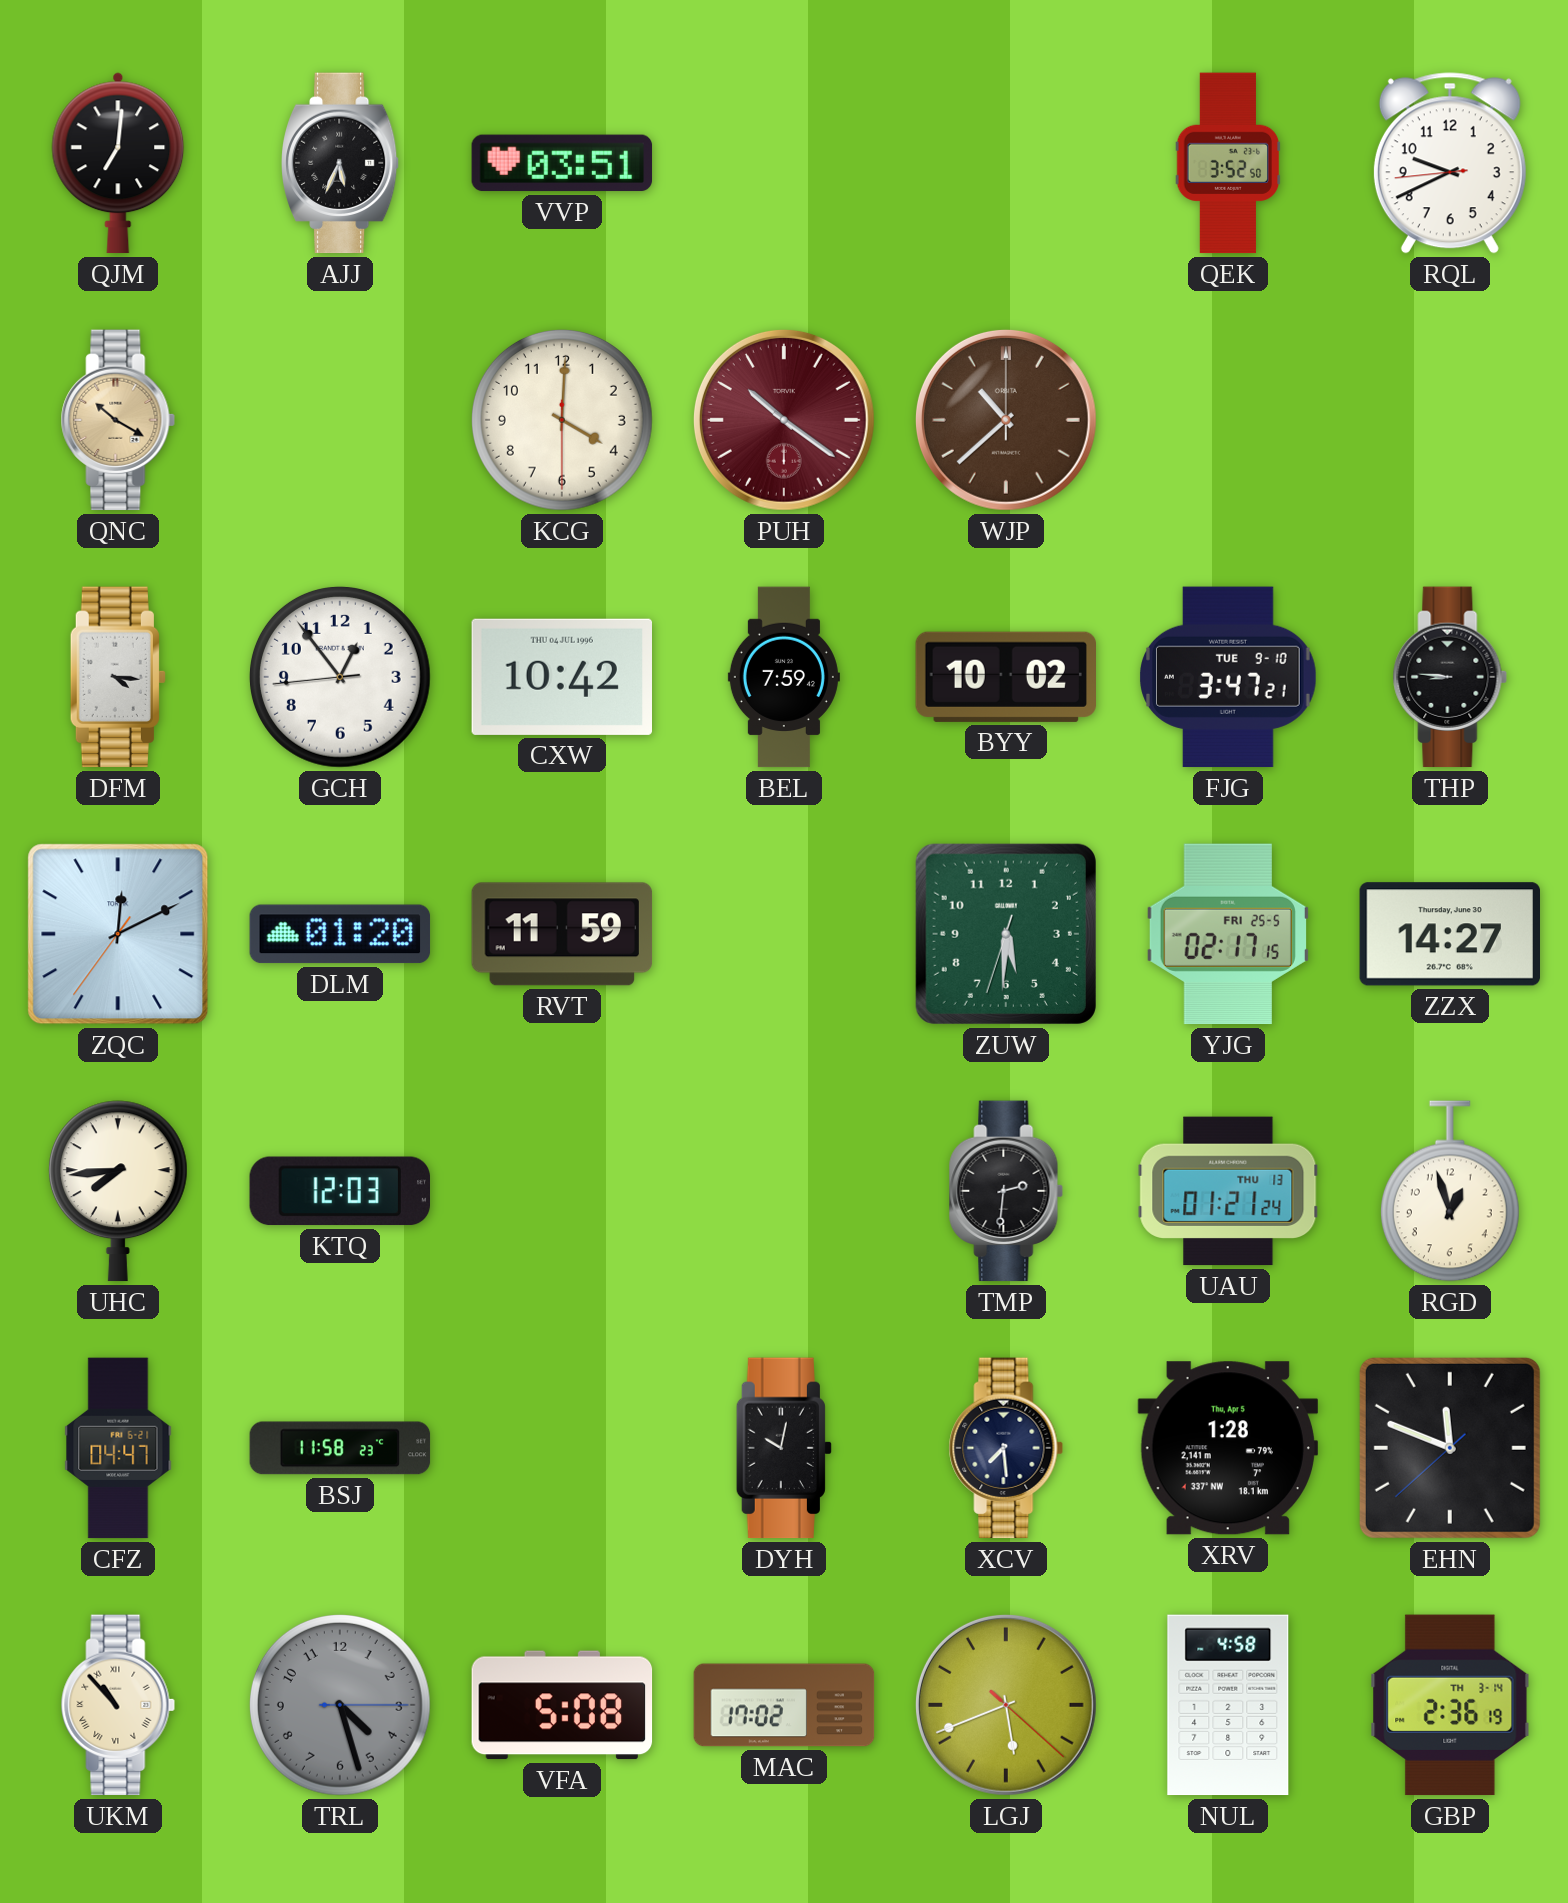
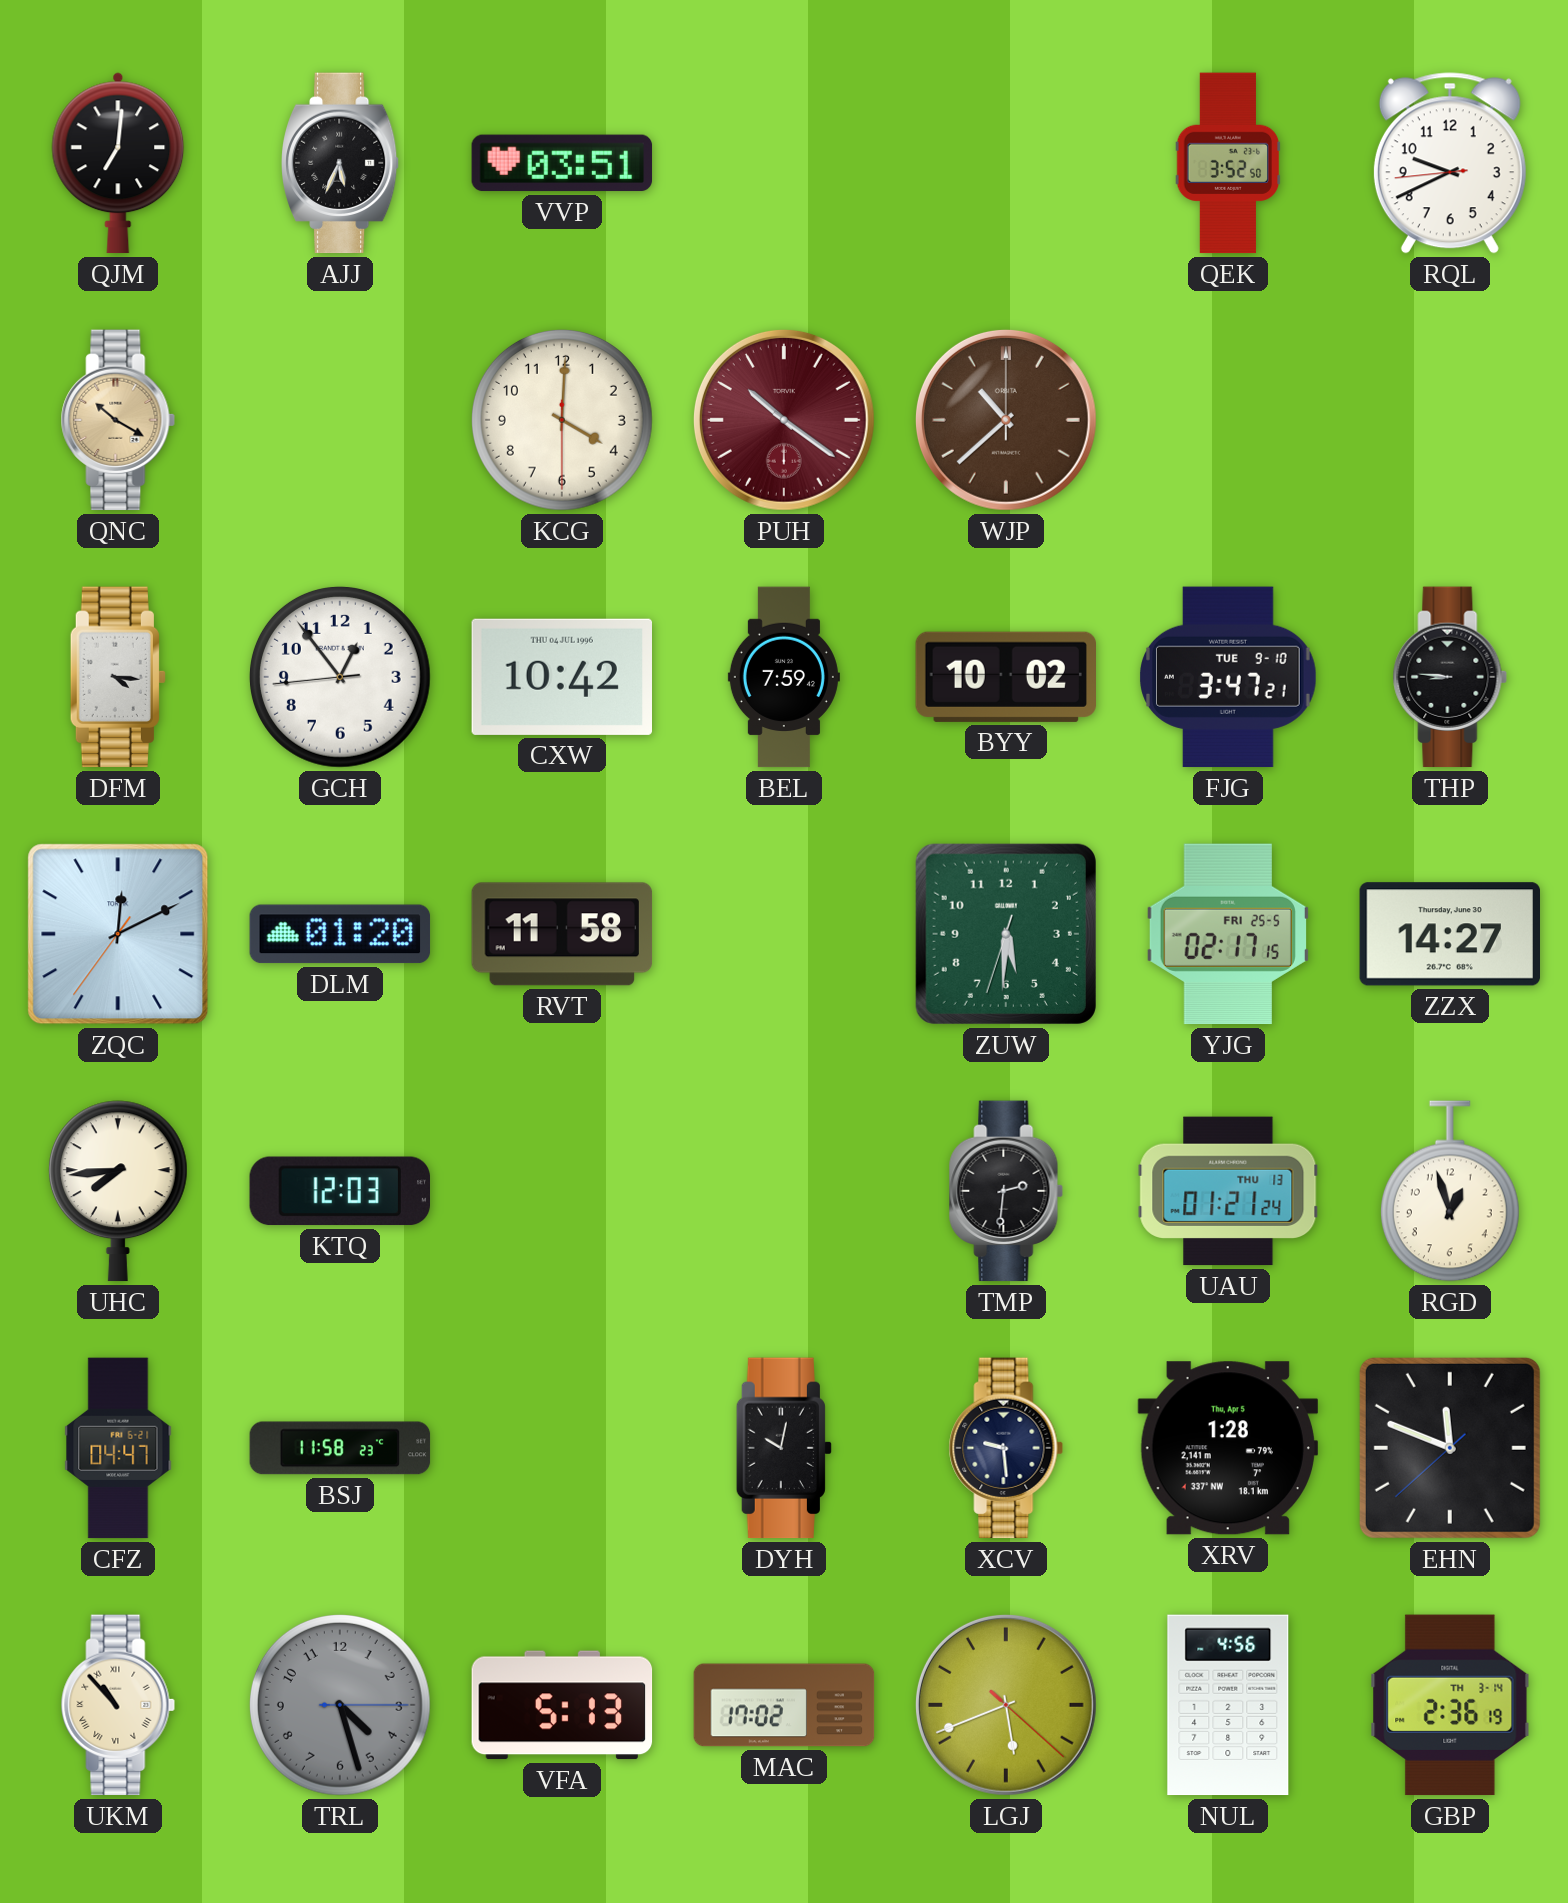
RVT: 11:59 -> 11:58 (562, 934)
XCV: 7:29 -> 9:29 (1006, 1448)
VFA: 5:08 -> 5:13 (562, 1705)
NUL: 4:58 -> 4:56 (1228, 1705)
